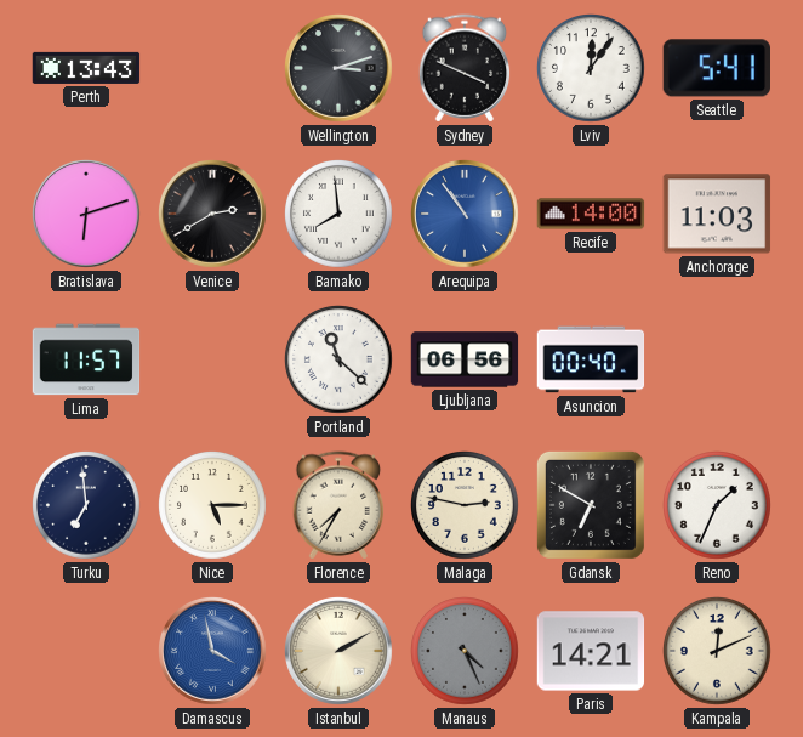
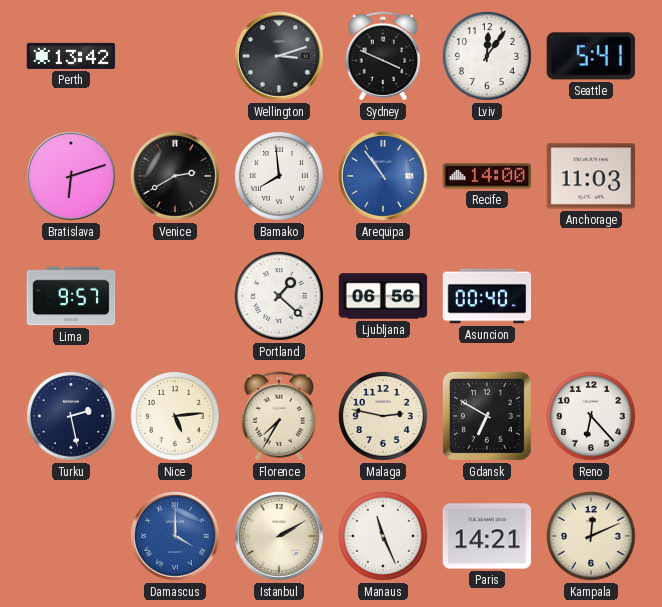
Perth: 13:43 -> 13:42 (71, 56)
Lima: 11:57 -> 9:57 (71, 296)
Portland: 11:22 -> 1:22 (280, 297)
Turku: 6:59 -> 2:28 (72, 417)
Nice: 5:15 -> 5:14 (176, 417)
Reno: 1:34 -> 6:23 (592, 417)
Damascus: 3:58 -> 4:00 (176, 537)
Manaus: 4:26 -> 11:26 (384, 537)
Manaus dial: grey -> white (384, 537)
